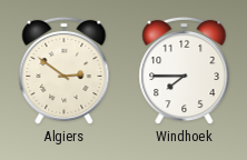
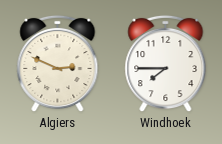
Algiers: 2:51 -> 2:49 (58, 64)
